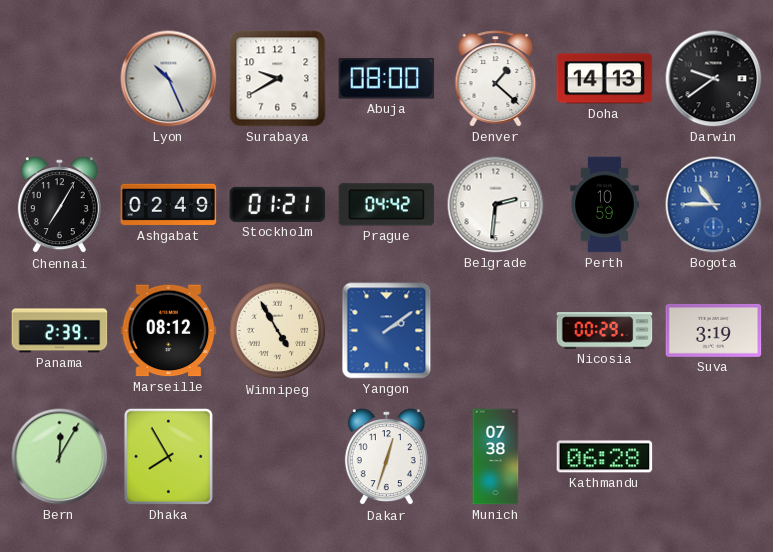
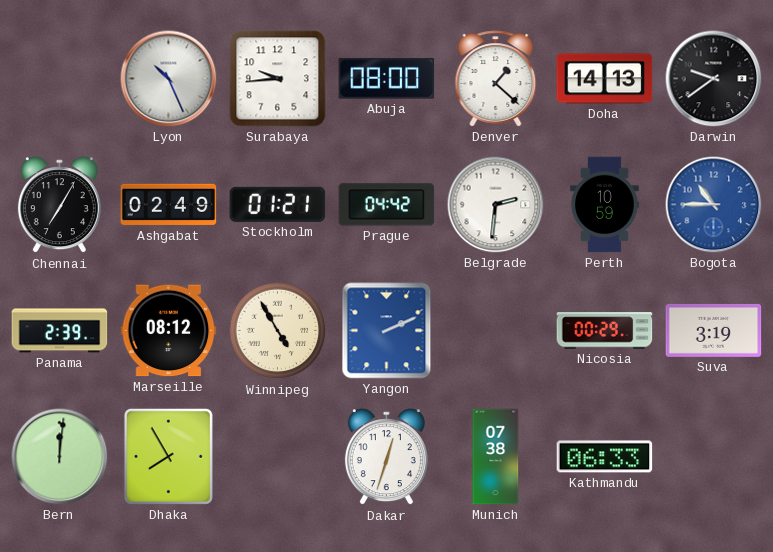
Surabaya: 9:40 -> 9:44 (278, 79)
Yangon: 2:09 -> 2:11 (387, 331)
Bern: 12:05 -> 12:01 (60, 457)
Kathmandu: 06:28 -> 06:33 (605, 457)
